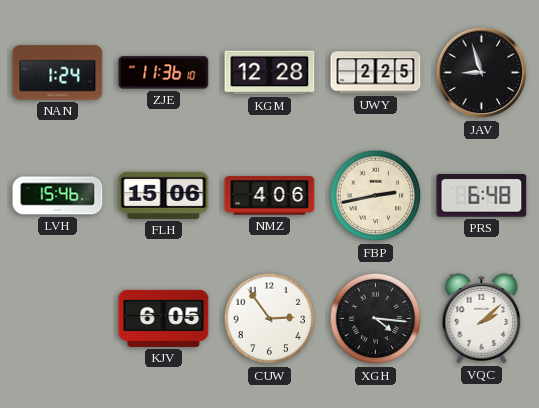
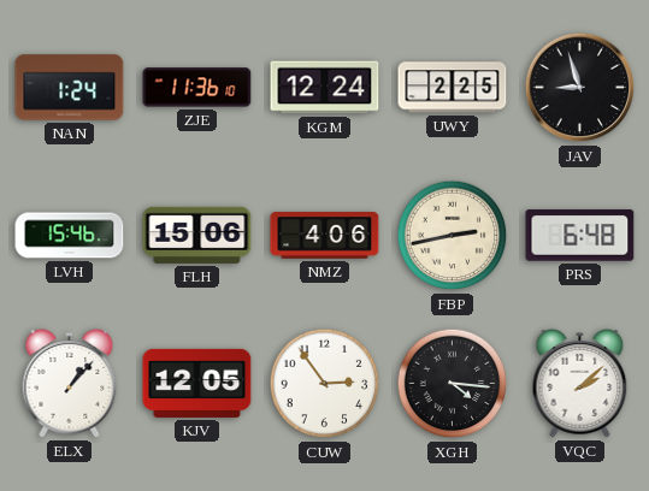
KGM: 12:28 -> 12:24 (325, 88)
ELX: none -> 1:07 (70, 384)
KJV: 6:05 -> 12:05 (197, 383)
